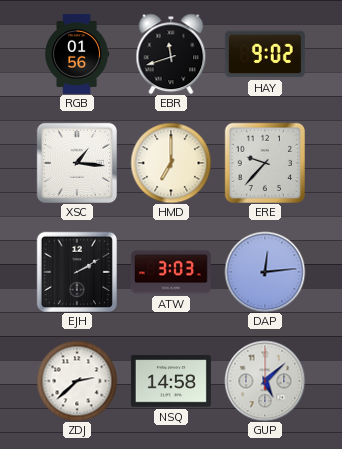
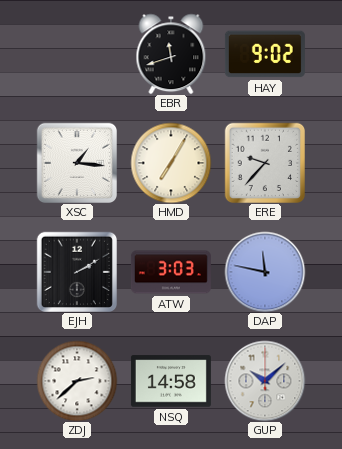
RGB: 01:56 -> none (78, 54)
HMD: 7:00 -> 7:05 (171, 163)
DAP: 12:14 -> 11:47 (265, 272)
GUP: 5:08 -> 10:08 (265, 381)
